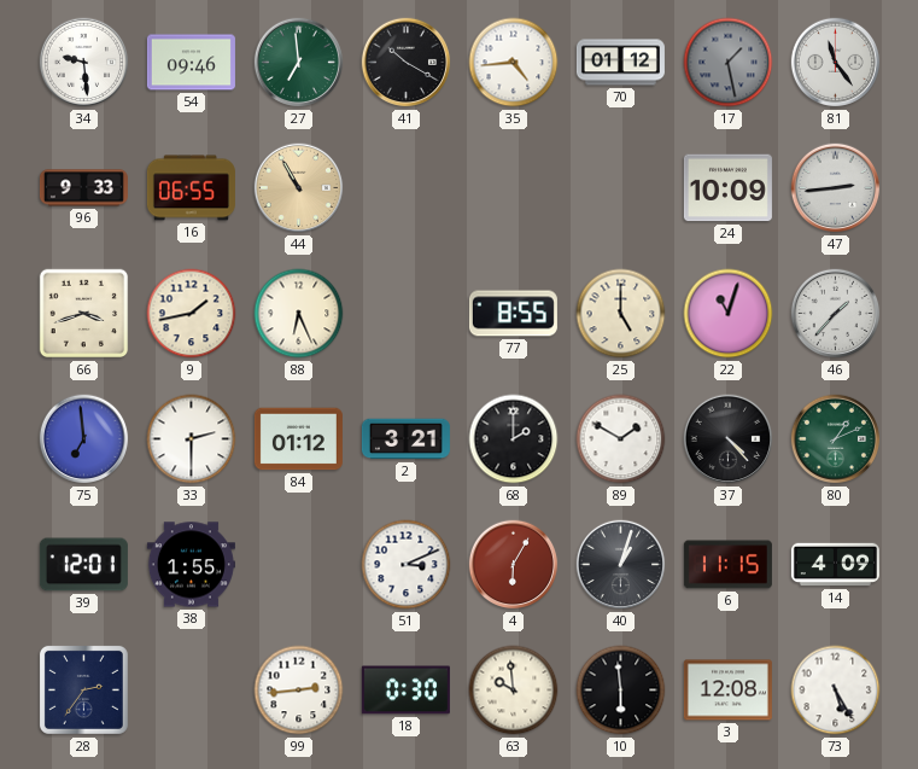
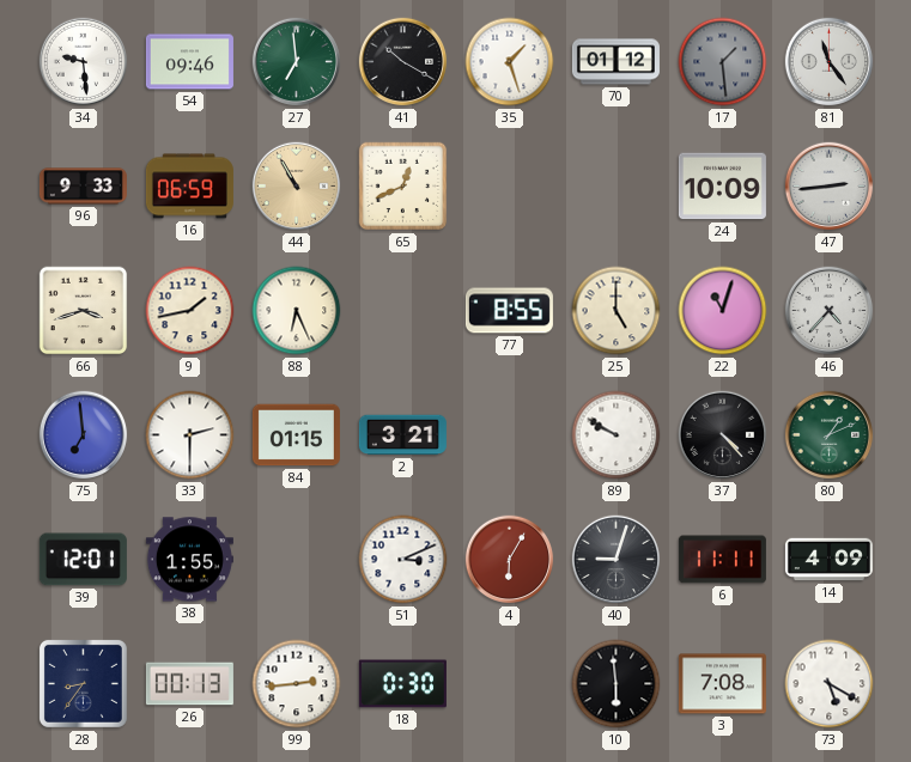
35: 4:44 -> 1:27 (510, 62)
17: 1:28 -> 1:29 (723, 62)
16: 06:55 -> 06:59 (189, 187)
65: none -> 12:41 (403, 187)
46: 1:37 -> 4:37 (830, 311)
84: 01:12 -> 01:15 (296, 435)
68: 2:00 -> none (514, 439)
89: 1:50 -> 9:50 (617, 435)
40: 1:03 -> 9:03 (617, 560)
6: 11:15 -> 11:11 (722, 560)
28: 2:36 -> 8:36 (83, 683)
26: none -> 00:13 (189, 684)
63: 9:59 -> none (514, 691)
3: 12:08 -> 7:08 (722, 684)
73: 5:25 -> 5:20 (830, 684)
